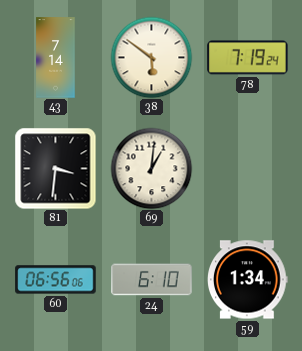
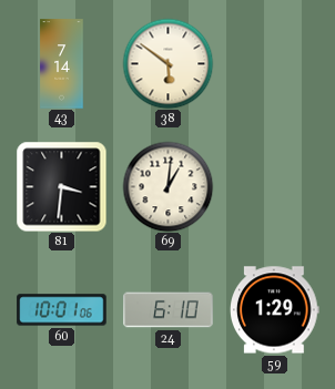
78: 7:19 -> none (248, 58)
60: 06:56 -> 10:01 (62, 310)
59: 1:34 -> 1:29 (275, 310)
